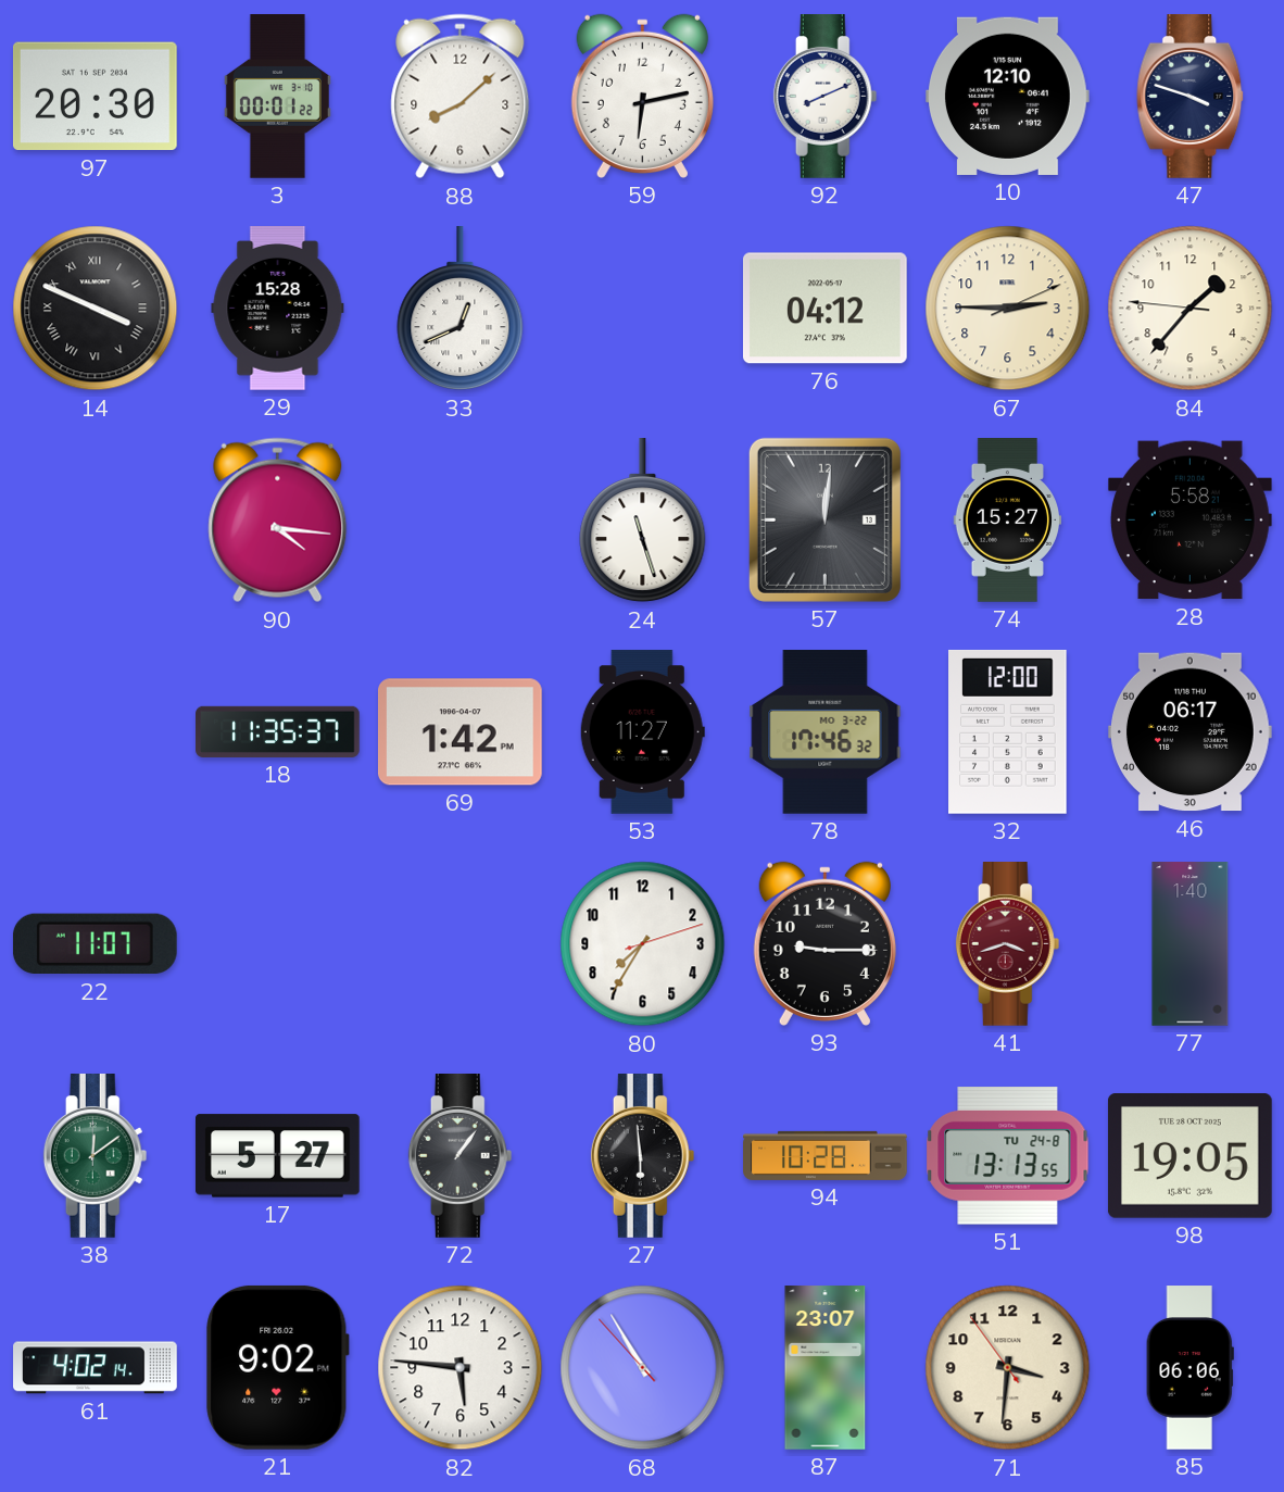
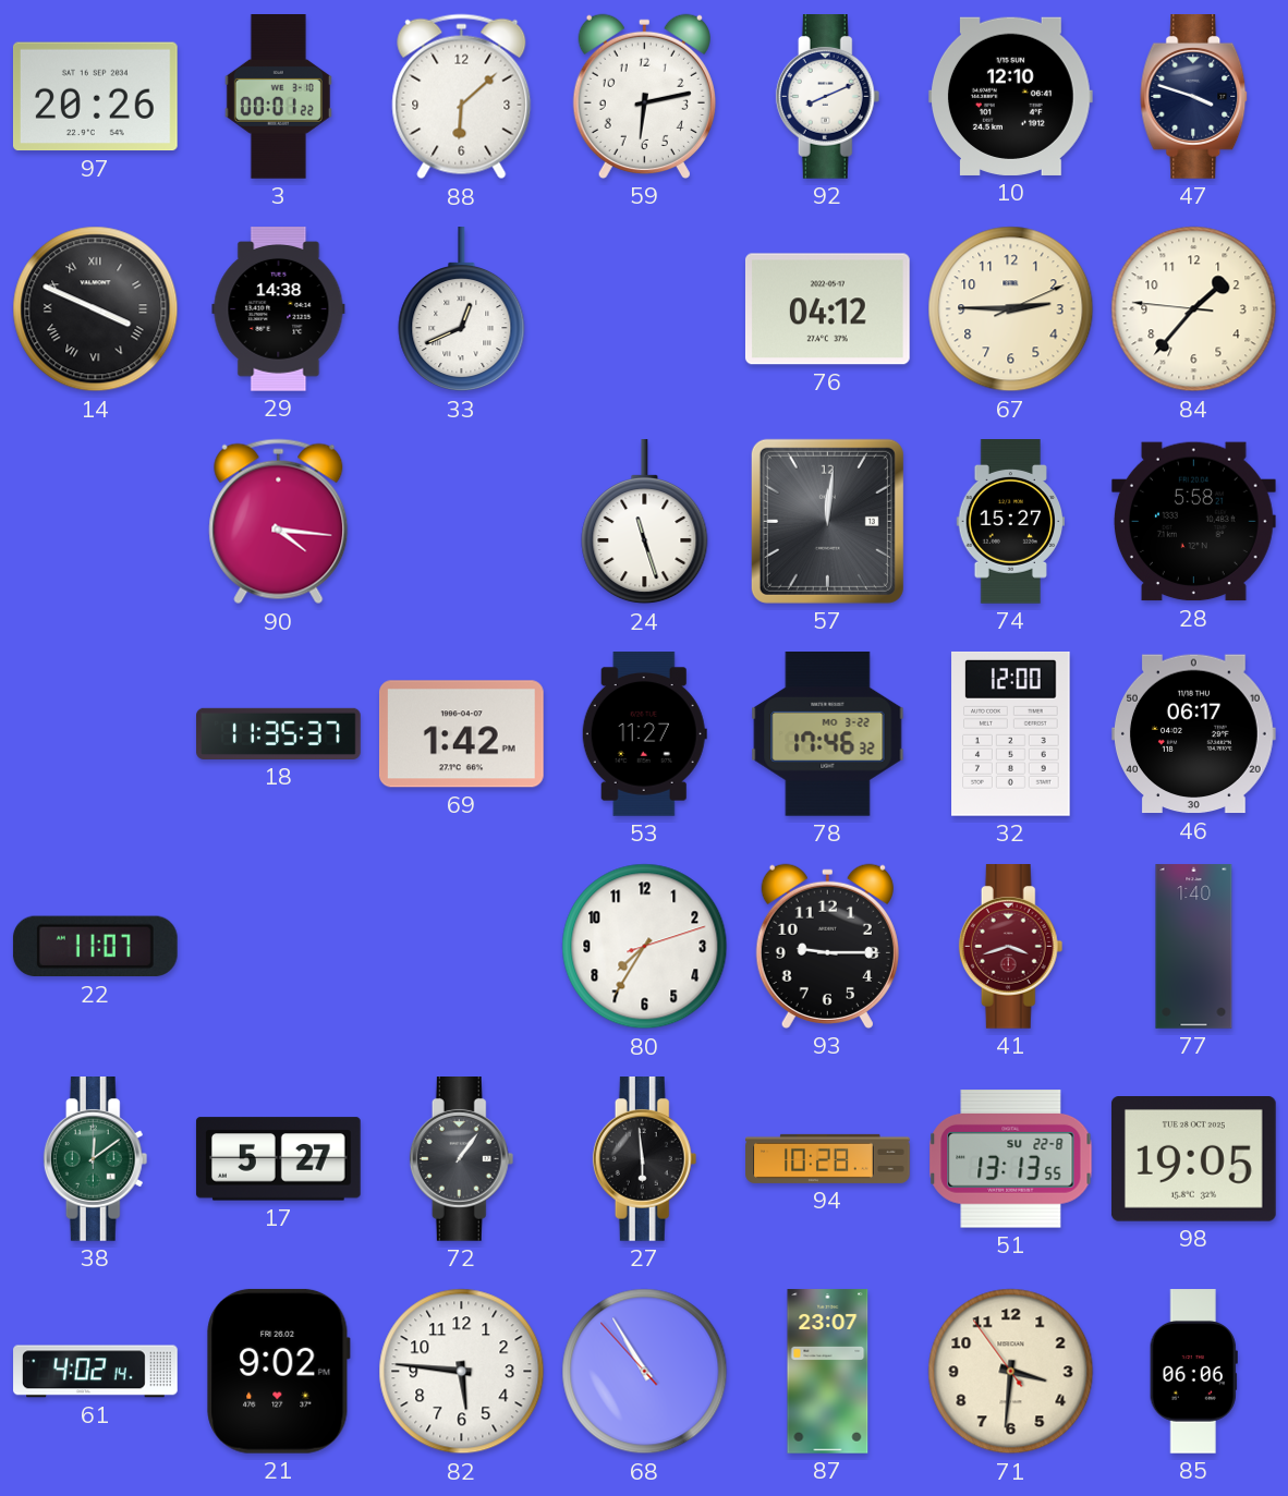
97: 20:30 -> 20:26 (95, 97)
88: 8:08 -> 6:08 (462, 97)
29: 15:28 -> 14:38 (279, 309)
51 date: TU 24-8 -> SU 22-8 (1011, 1159)
